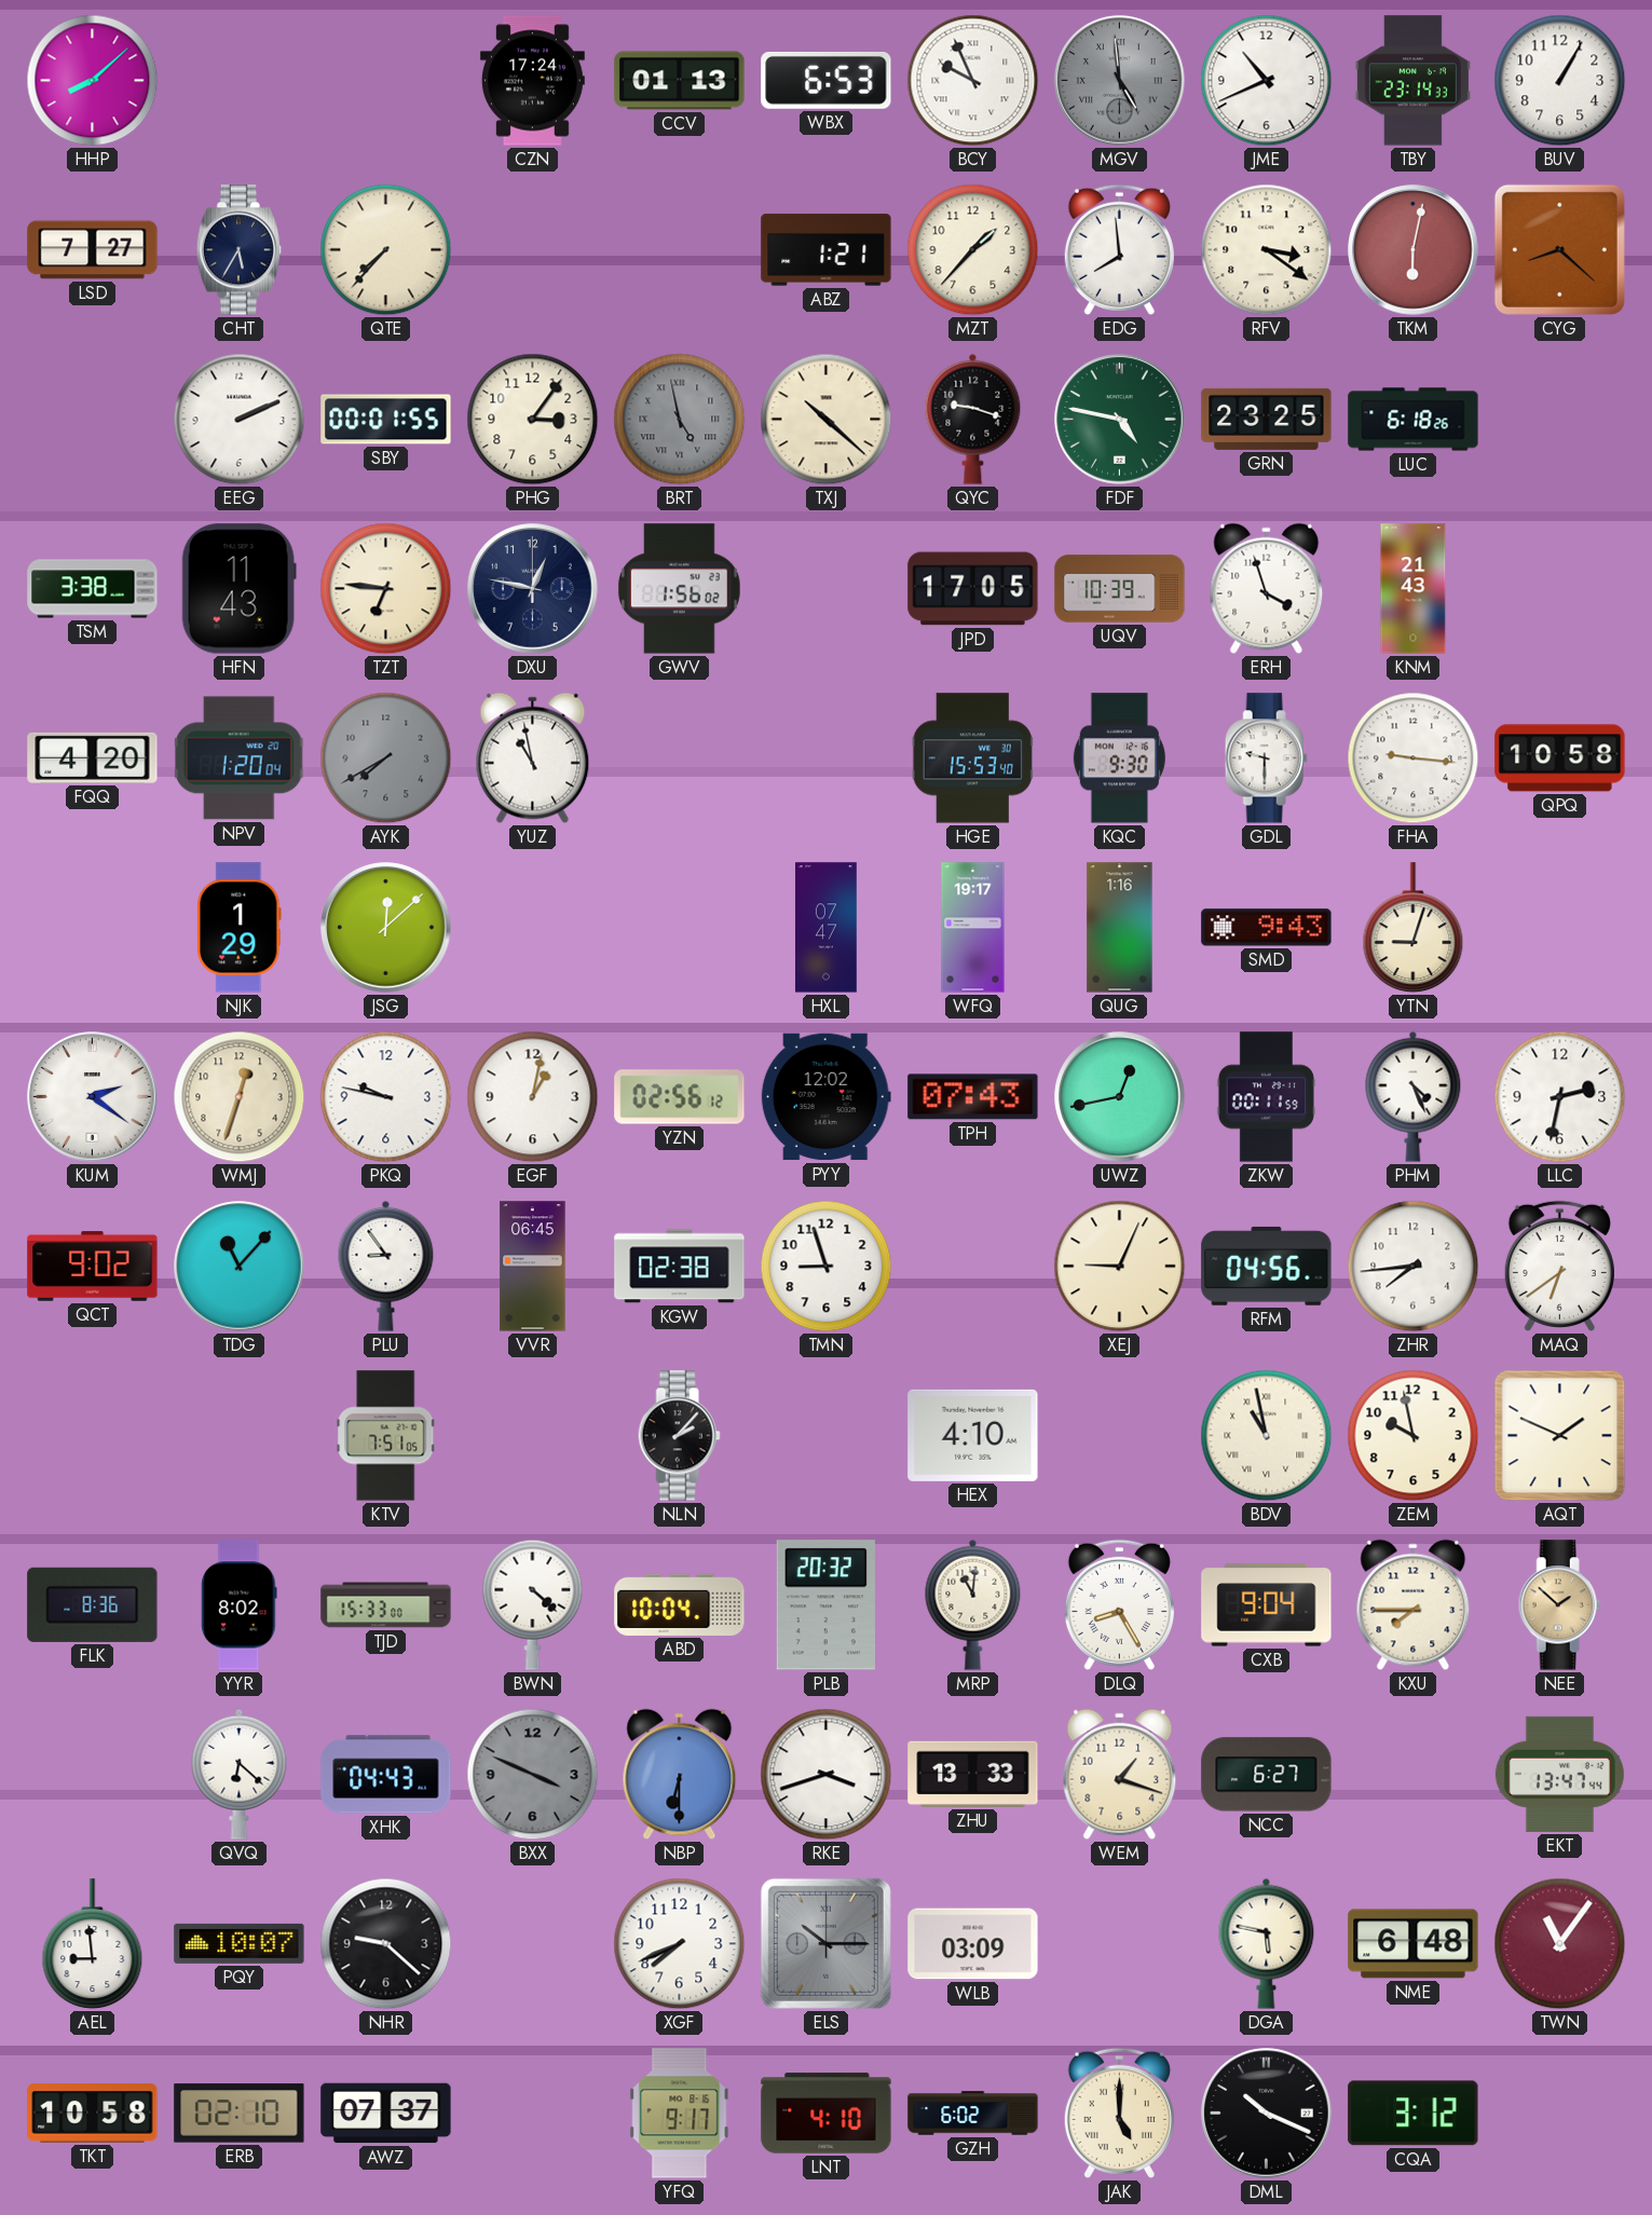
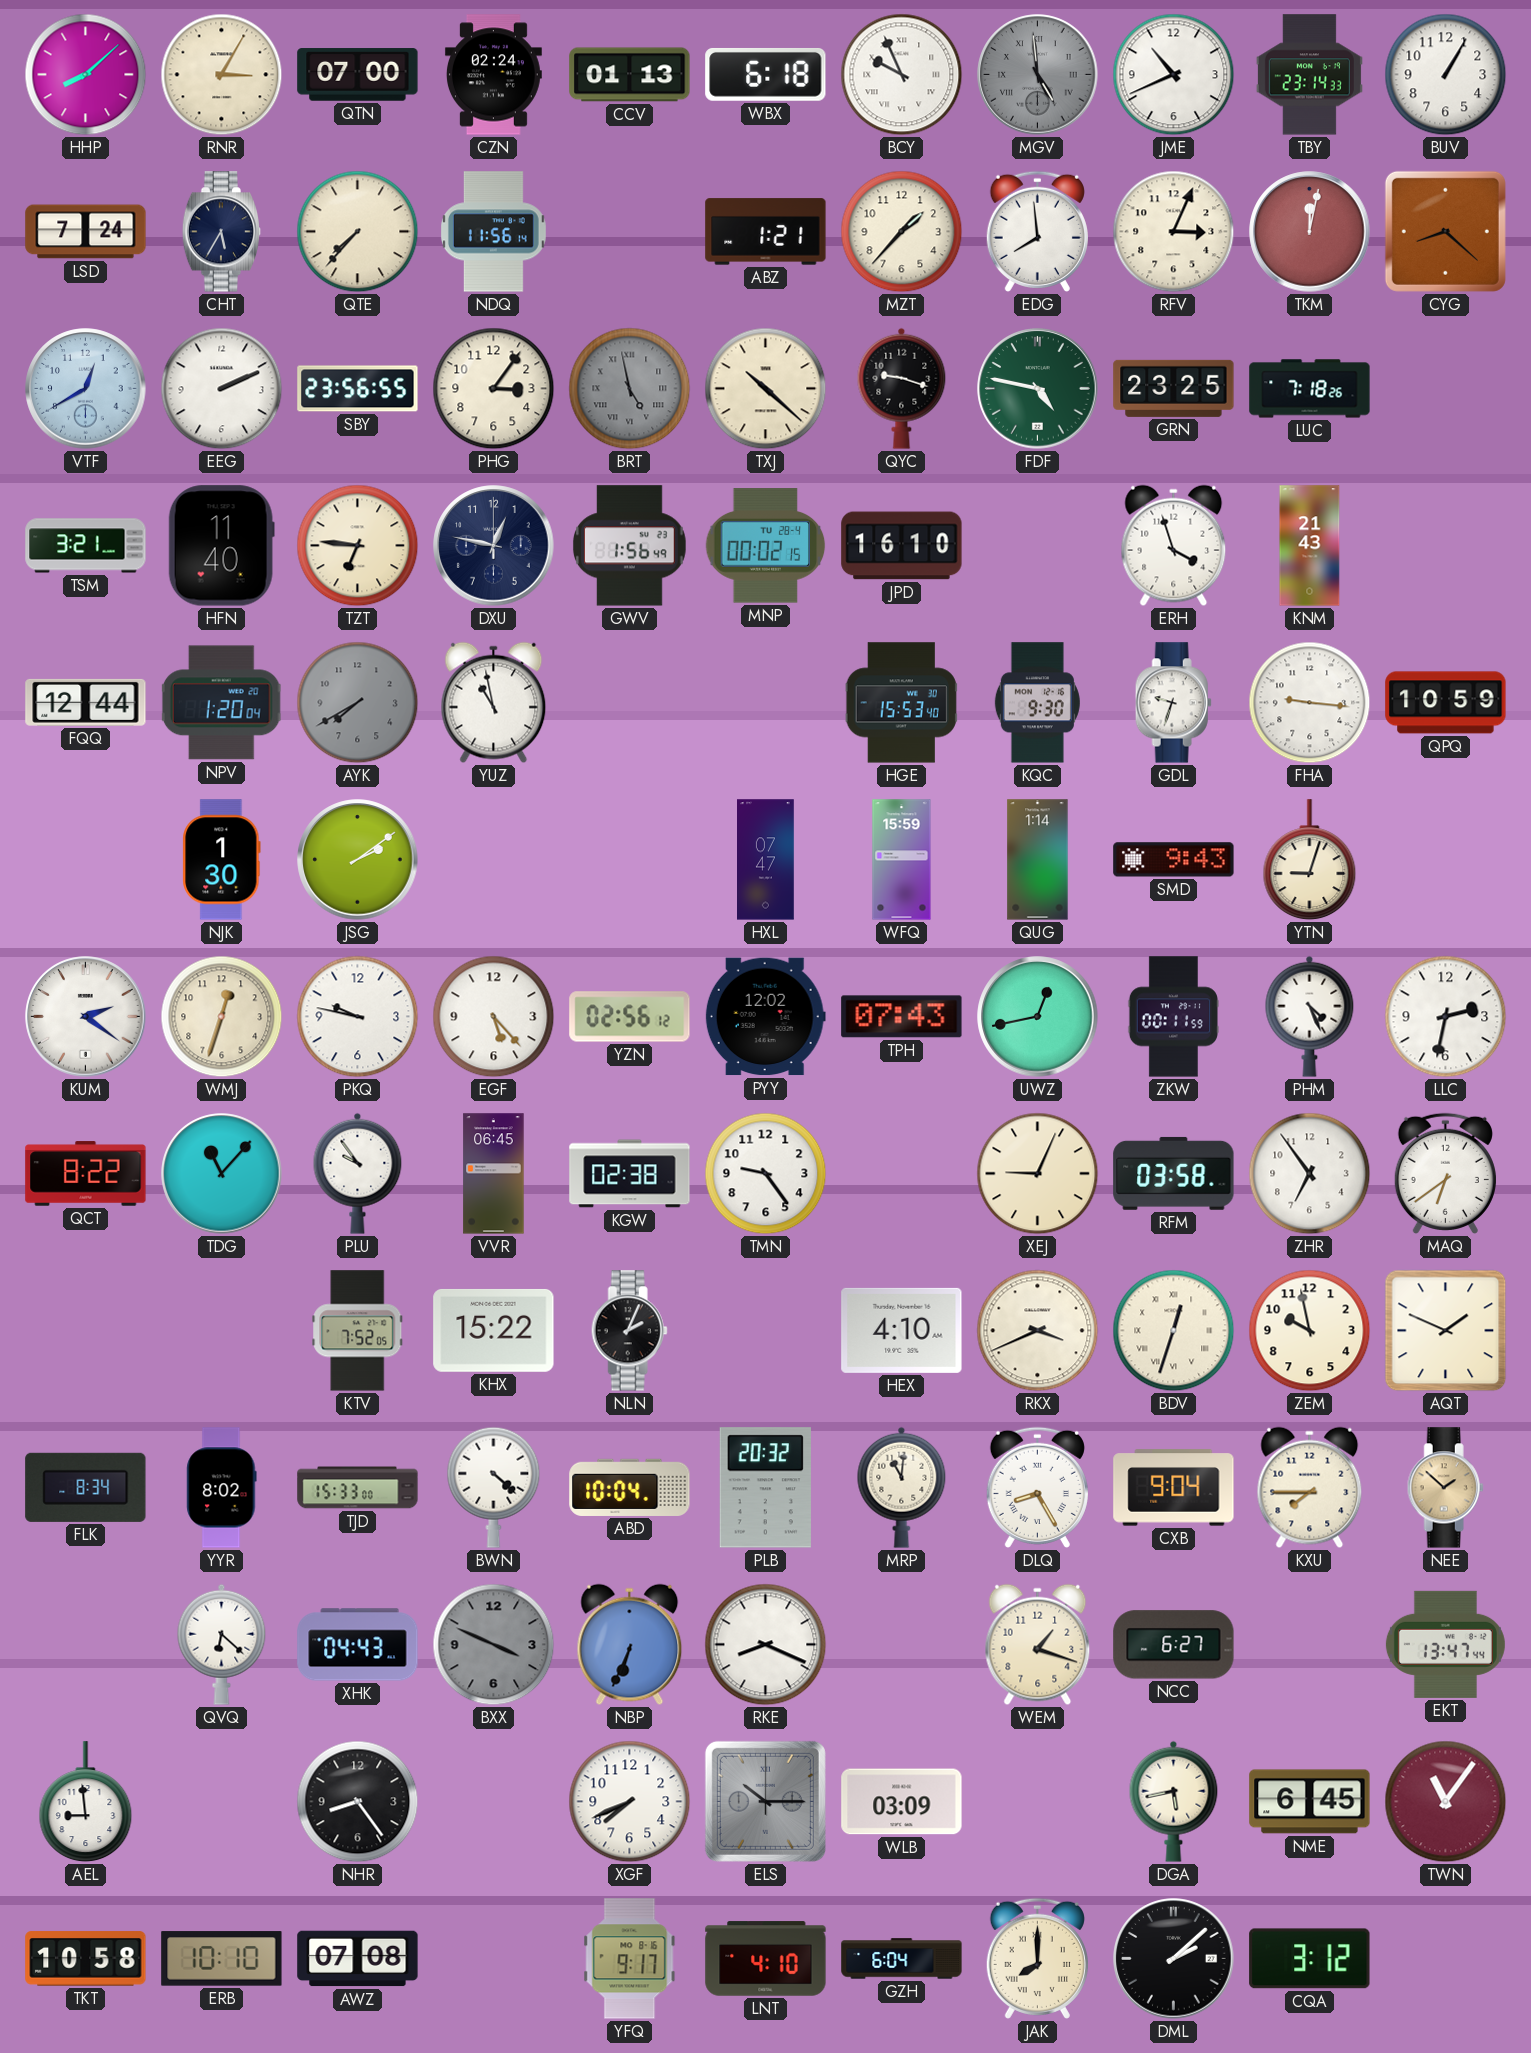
RNR: none -> 3:05 (222, 75)
QTN: none -> 07:00 (358, 75)
CZN: 17:24 -> 02:24 (493, 75)
WBX: 6:53 -> 6:18 (766, 74)
LSD: 7:27 -> 7:24 (86, 232)
NDQ: none -> 11:56 (493, 232)
RFV: 3:21 -> 3:04 (1174, 232)
TKM: 6:02 -> 12:02 (1310, 232)
VTF: none -> 12:40 (86, 389)
SBY: 00:01 -> 23:56 (358, 389)
LUC: 6:18 -> 7:18 (1310, 389)
TSM: 3:38 -> 3:21 (86, 546)
HFN: 11:43 -> 11:40 (221, 546)
GWV: 1:56:02 -> 1:56:49 (630, 546)
MNP: none -> 00:02 (766, 546)
JPD: 17:05 -> 16:10 (902, 546)
UQV: 10:39 -> none (1120, 589)
FQQ: 4:20 -> 12:44 (86, 702)
GDL: 9:30 -> 9:33 (1173, 703)
QPQ: 10:58 -> 10:59 (1446, 703)
NJK: 1:29 -> 1:30 (222, 860)
JSG: 12:08 -> 2:09 (358, 860)
WFQ: 19:17 -> 15:59 (902, 860)
QUG: 1:16 -> 1:14 (1038, 860)
EGF: 1:02 -> 5:23 (494, 1017)
QCT: 9:02 -> 8:22 (86, 1174)
PLU: 8:54 -> 9:54 (358, 1173)
TMN: 8:57 -> 9:24 (766, 1174)
RFM: 04:56 -> 03:58 (1174, 1173)
ZHR: 7:44 -> 6:54 (1310, 1174)
KTV: 7:51 -> 7:52 (358, 1331)
KHX: none -> 15:22 (494, 1330)
NLN: 2:07 -> 2:04 (629, 1331)
RKX: none -> 3:41 (1038, 1331)
BDV: 10:58 -> 12:33 (1174, 1331)
FLK: 8:36 -> 8:34 (86, 1487)
NBP: 6:30 -> 6:34 (630, 1645)
RKE: 3:42 -> 8:19 (766, 1645)
ZHU: 13:33 -> none (973, 1774)
PQY: 10:07 -> none (240, 1943)
NHR: 9:22 -> 8:24 (358, 1802)
DGA: 5:47 -> 5:43 (1174, 1801)
NME: 6:48 -> 6:45 (1310, 1802)
ERB: 02:10 -> 10:10 (222, 1959)
AWZ: 07:37 -> 07:08 (358, 1959)
GZH: 6:02 -> 6:04 (902, 1959)
JAK: 5:00 -> 8:00 (1037, 1958)
DML: 10:19 -> 2:08 (1174, 1959)
